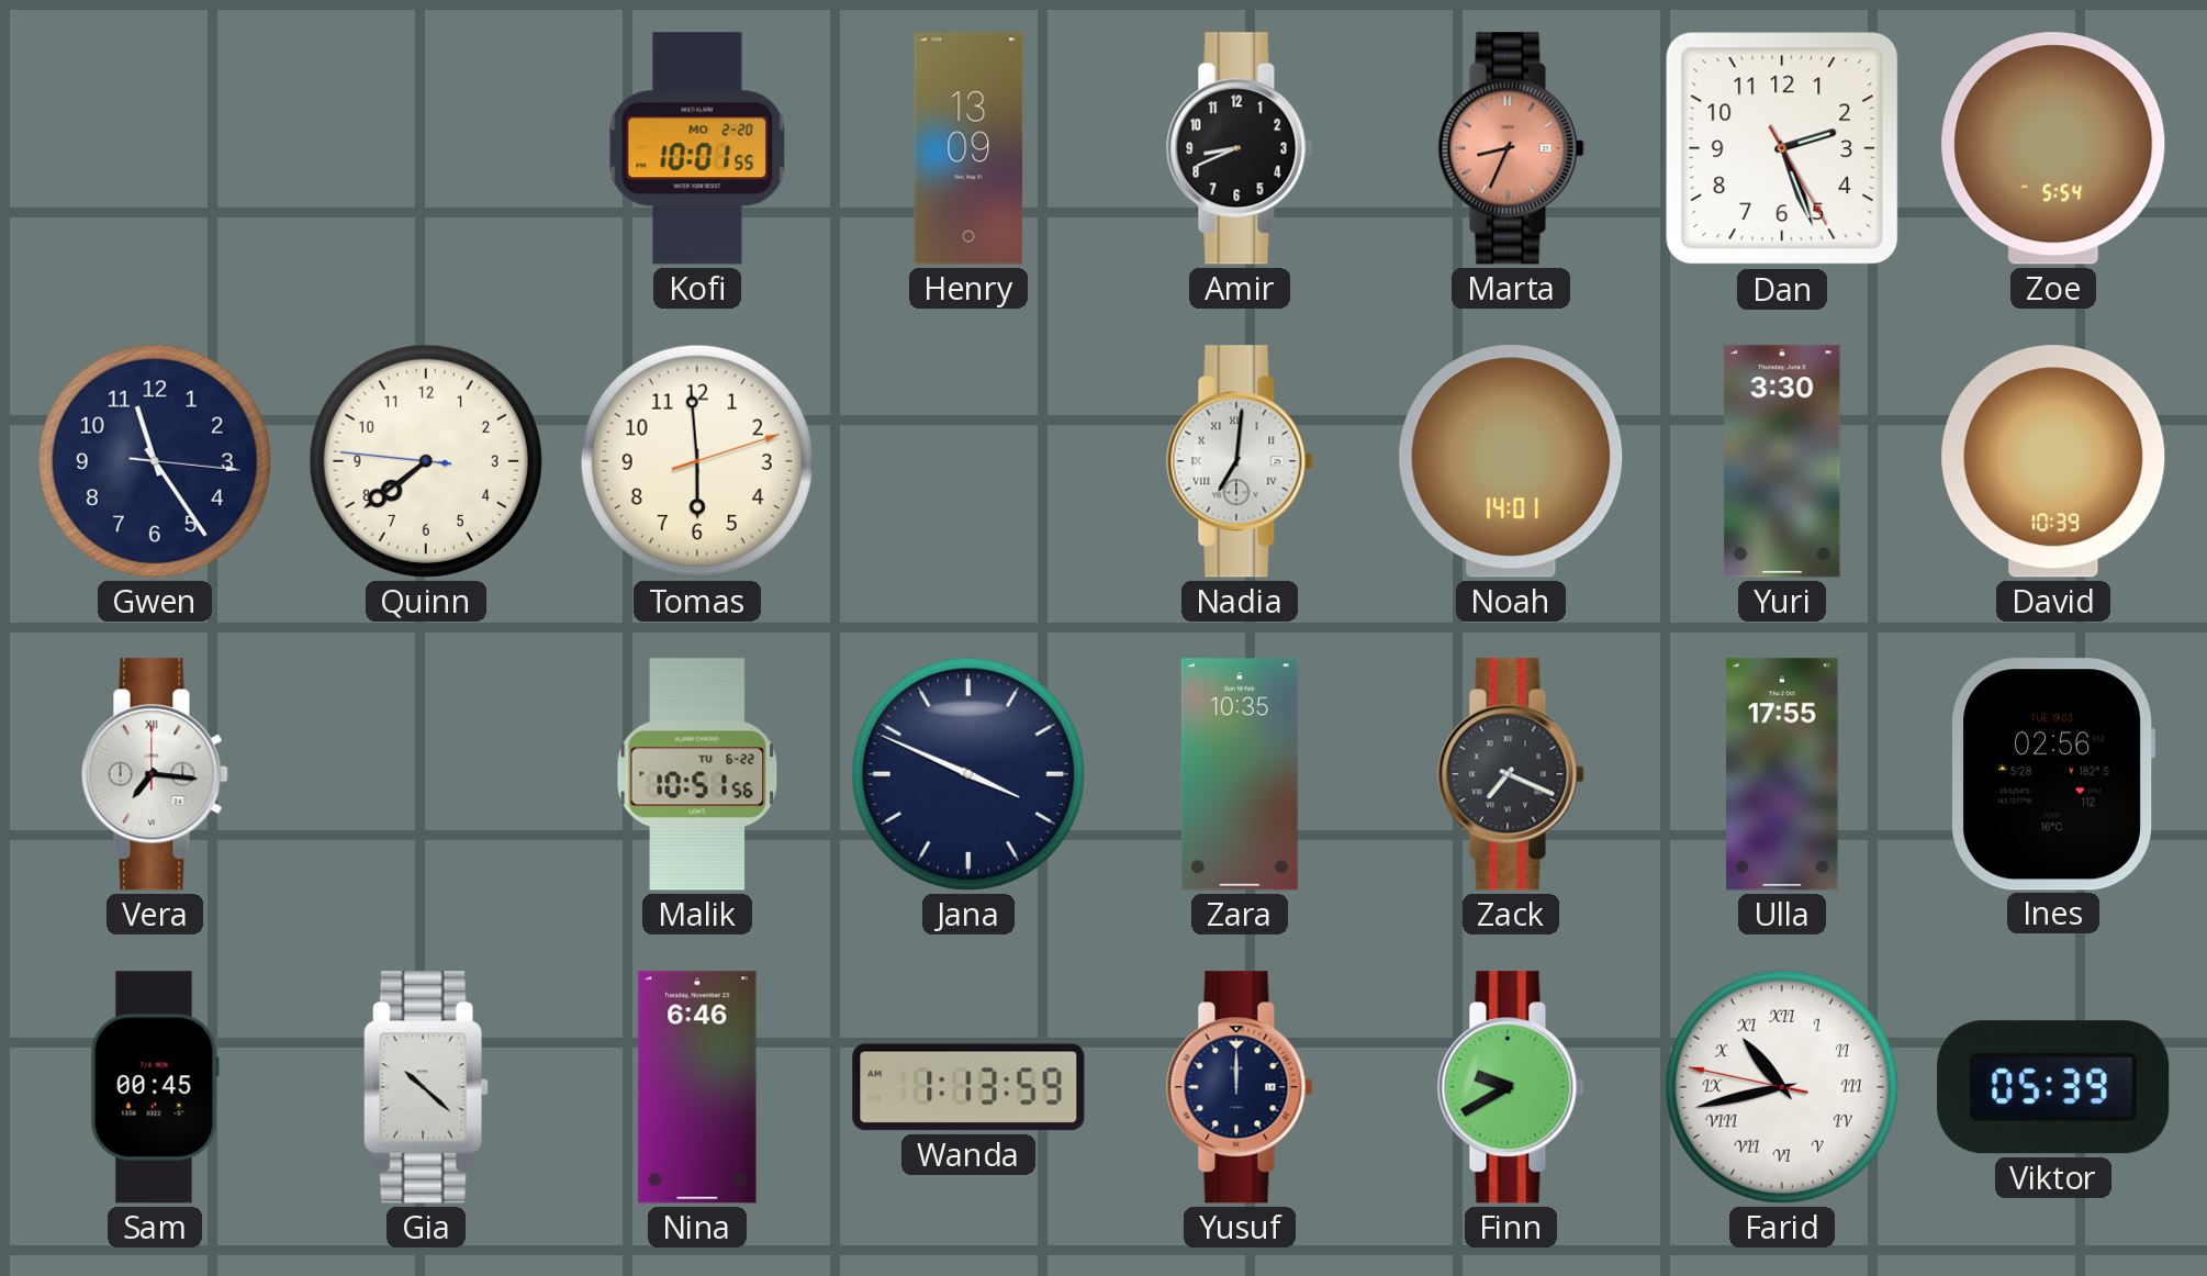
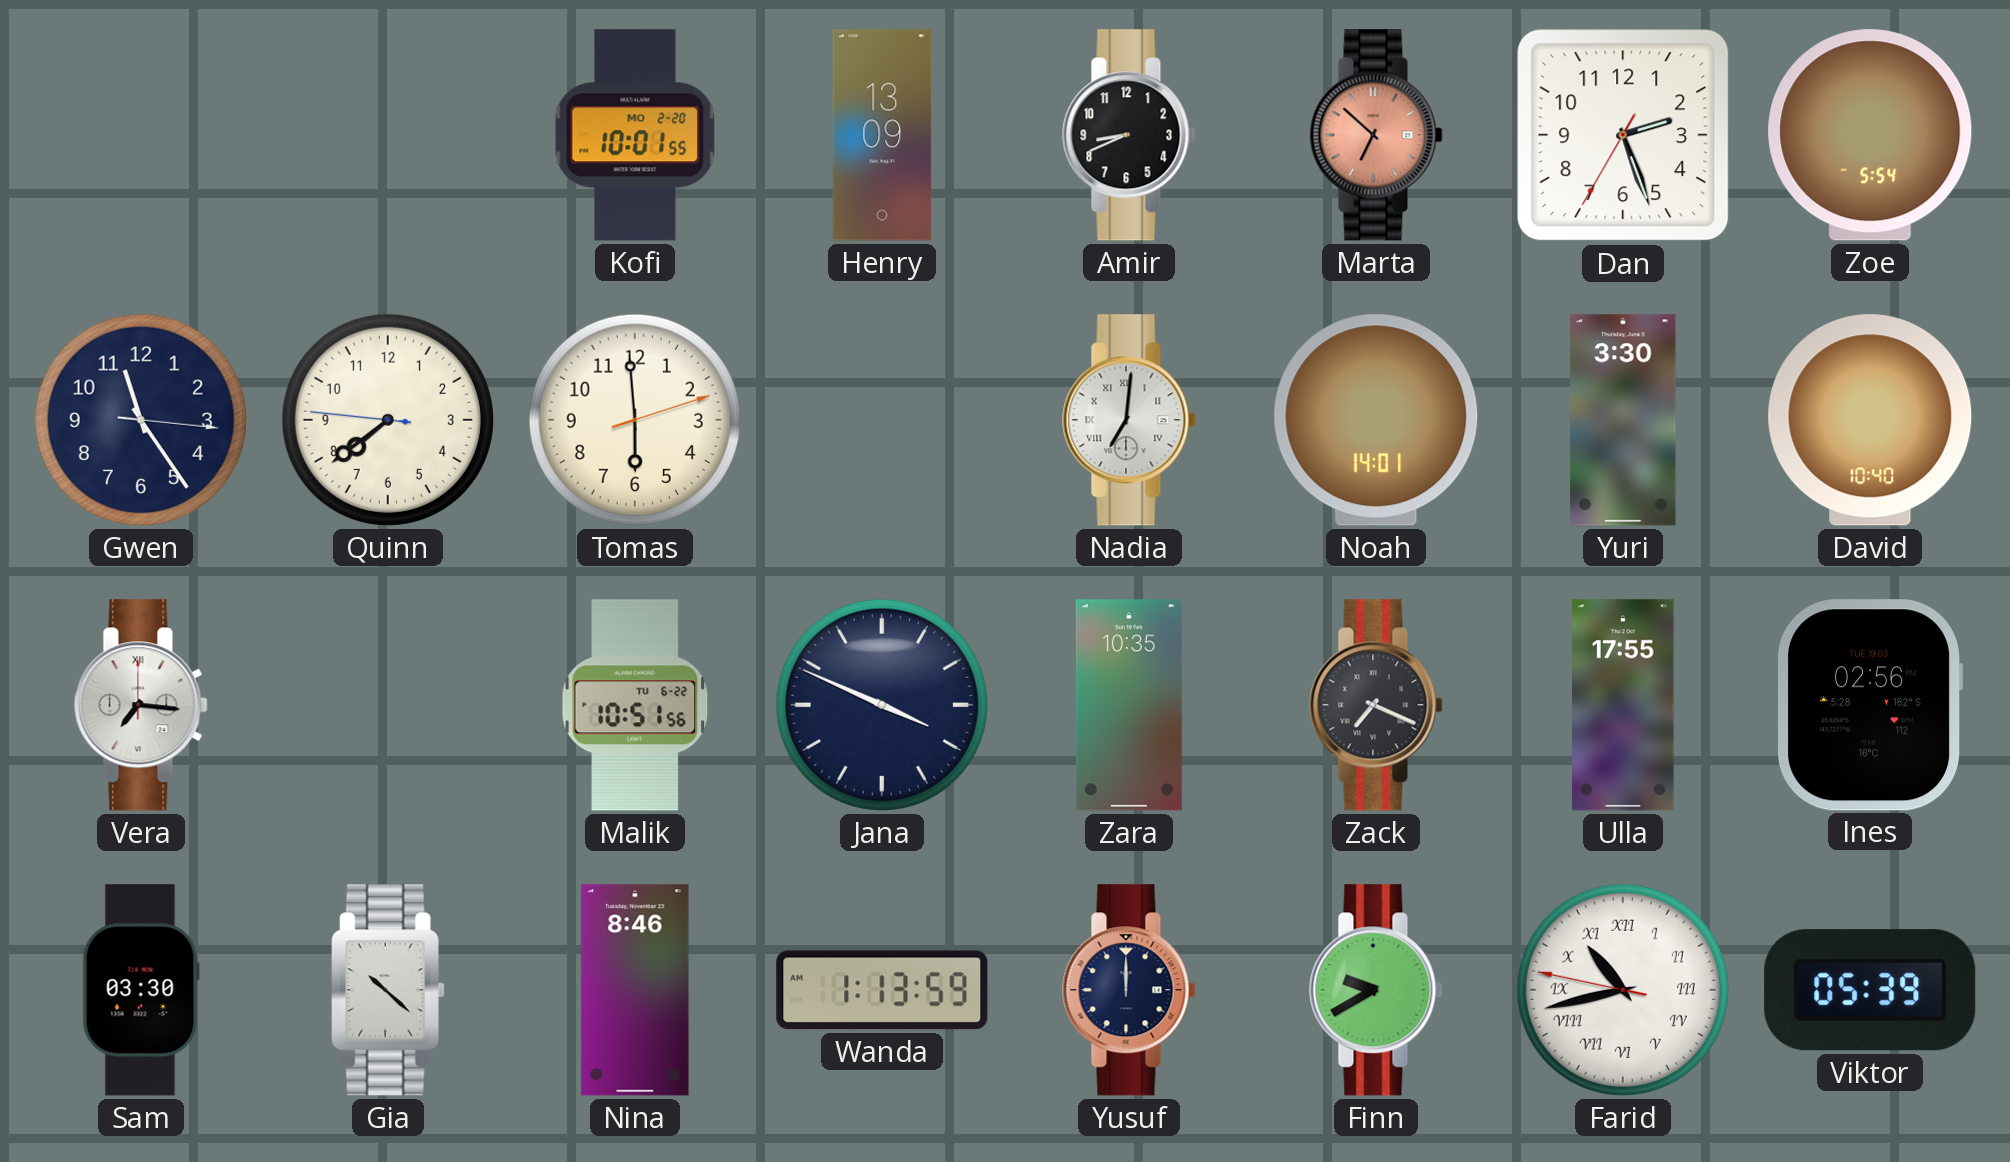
Marta: 8:34 -> 6:52 (1376, 135)
Dan: 2:26:25 -> 2:26:35 (1623, 135)
David: 10:39 -> 10:40 (1870, 420)
Sam: 00:45 -> 03:30 (141, 990)
Nina: 6:46 -> 8:46 (635, 990)
